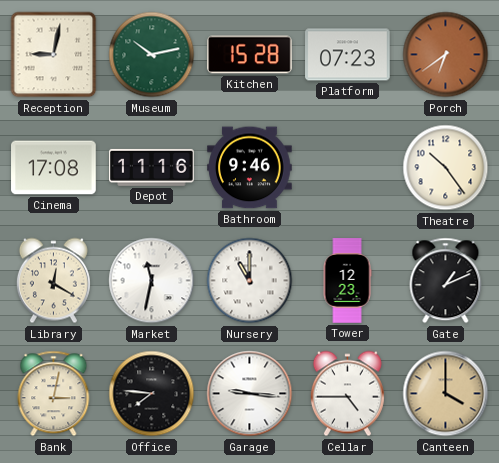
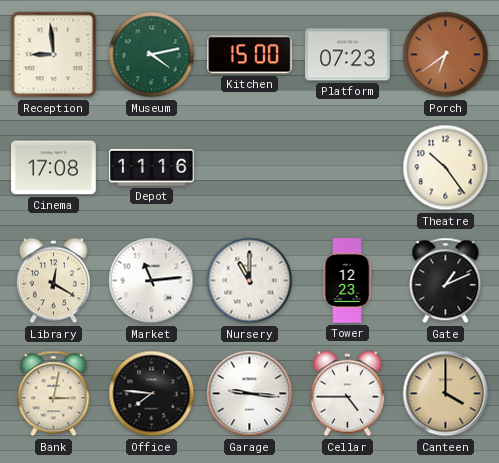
Reception: 9:02 -> 8:59 (54, 55)
Museum: 10:13 -> 4:13 (152, 55)
Kitchen: 15:28 -> 15:00 (250, 55)
Bathroom: 9:46 -> none (250, 168)
Market: 11:32 -> 11:14 (152, 281)
